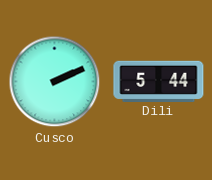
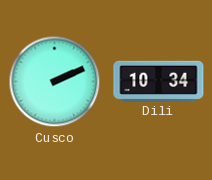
Dili: 5:44 -> 10:34 (159, 81)
